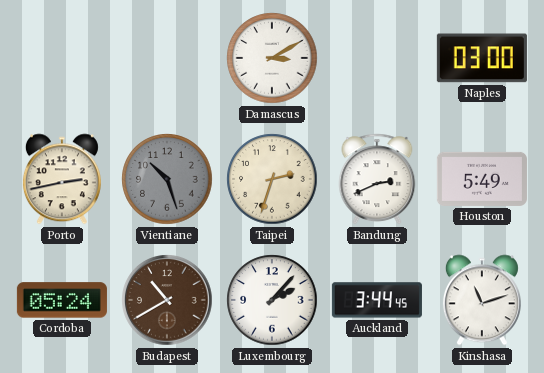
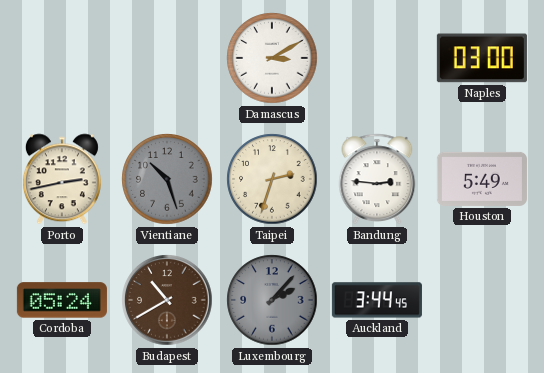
Bandung: 2:41 -> 2:46 (377, 179)
Luxembourg dial: white -> grey (272, 300)
Kinshasa: 11:12 -> none (482, 300)
